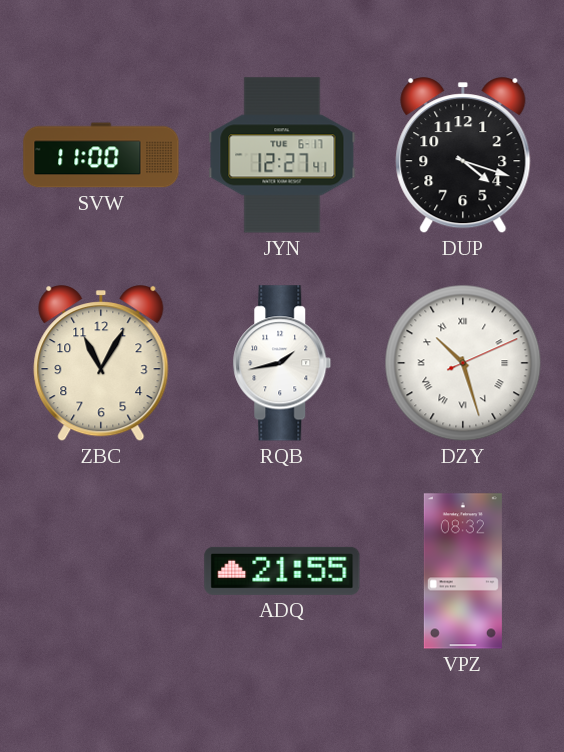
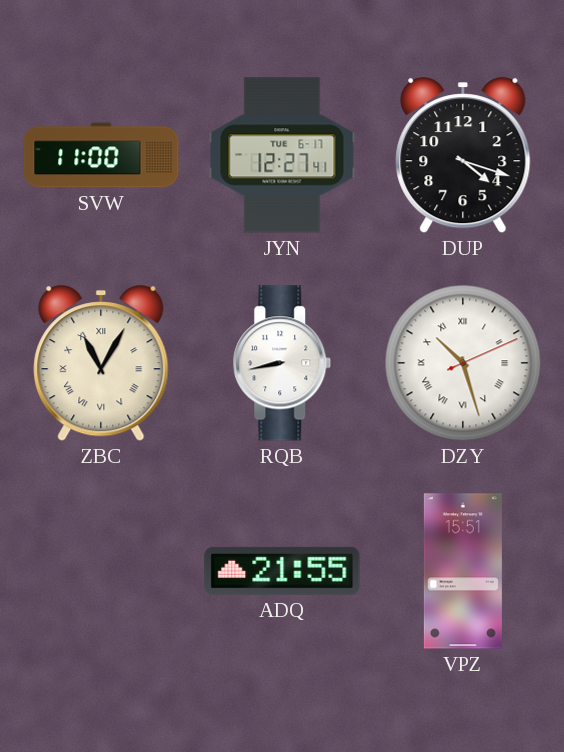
ZBC numerals: Arabic -> Roman (101, 364)
RQB: 1:43 -> 8:43 (282, 363)
VPZ: 08:32 -> 15:51 (463, 571)
